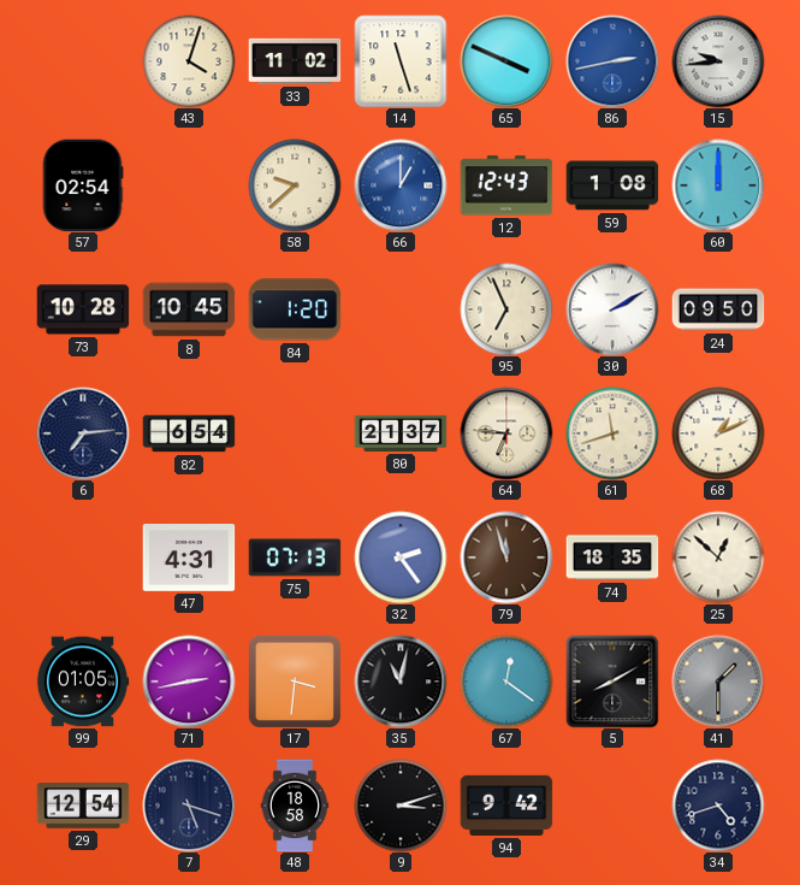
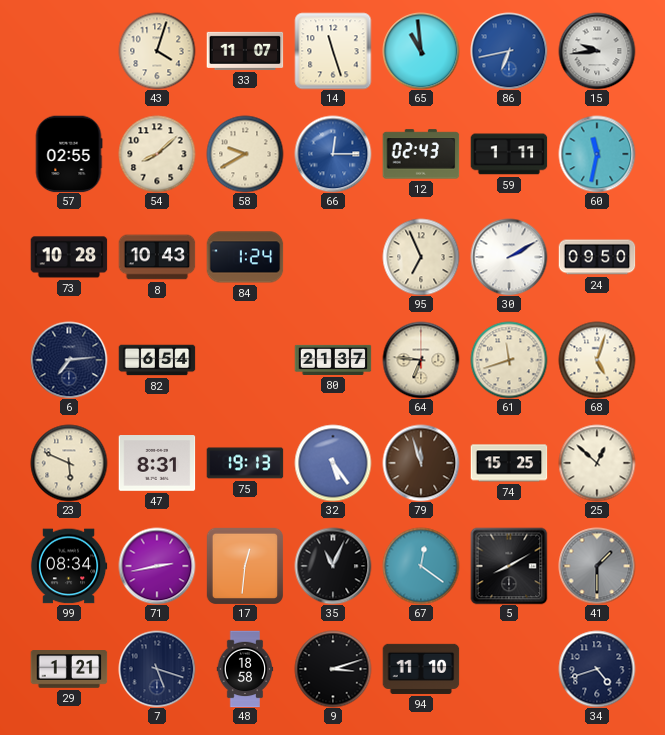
33: 11:02 -> 11:07 (245, 51)
65: 3:49 -> 10:59 (421, 51)
86: 2:43 -> 6:43 (509, 51)
57: 02:54 -> 02:55 (69, 154)
54: none -> 8:08 (157, 154)
58: 9:38 -> 9:40 (245, 154)
66: 1:00 -> 12:15 (333, 154)
12: 12:43 -> 02:43 (421, 154)
59: 1:08 -> 1:11 (509, 154)
60: 12:00 -> 11:32 (597, 154)
8: 10:45 -> 10:43 (157, 257)
84: 1:20 -> 1:24 (245, 257)
68: 1:11 -> 5:03 (597, 360)
23: none -> 5:49 (69, 463)
47: 4:31 -> 8:31 (157, 464)
75: 07:13 -> 19:13 (245, 463)
32: 2:24 -> 5:24 (333, 463)
74: 18:35 -> 15:25 (509, 463)
99: 01:05 -> 08:34 (69, 566)
17: 3:31 -> 12:31 (245, 566)
35: 11:02 -> 11:04 (333, 566)
29: 12:54 -> 1:21 (69, 669)
94: 9:42 -> 11:10 (421, 669)
